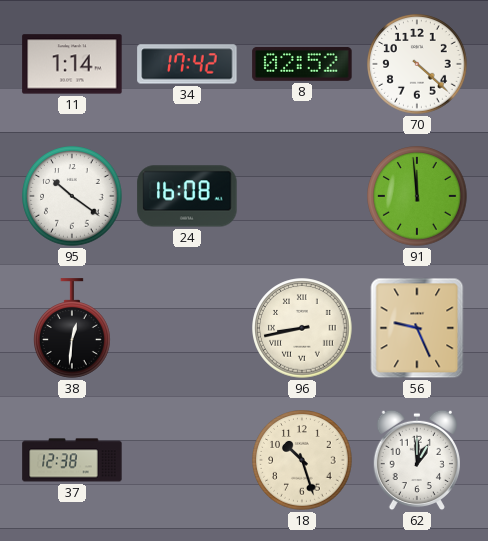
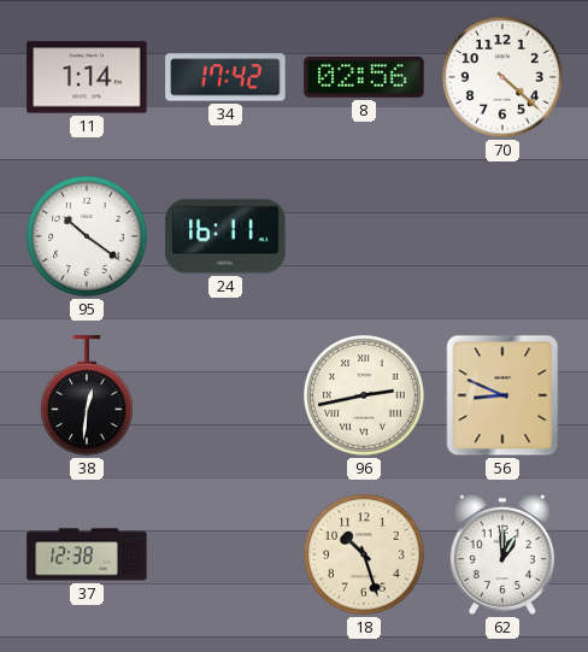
8: 02:52 -> 02:56 (364, 77)
24: 16:08 -> 16:11 (225, 236)
91: 11:59 -> none (417, 196)
96: 8:43 -> 2:43 (364, 395)
56: 9:26 -> 8:49 (502, 395)
